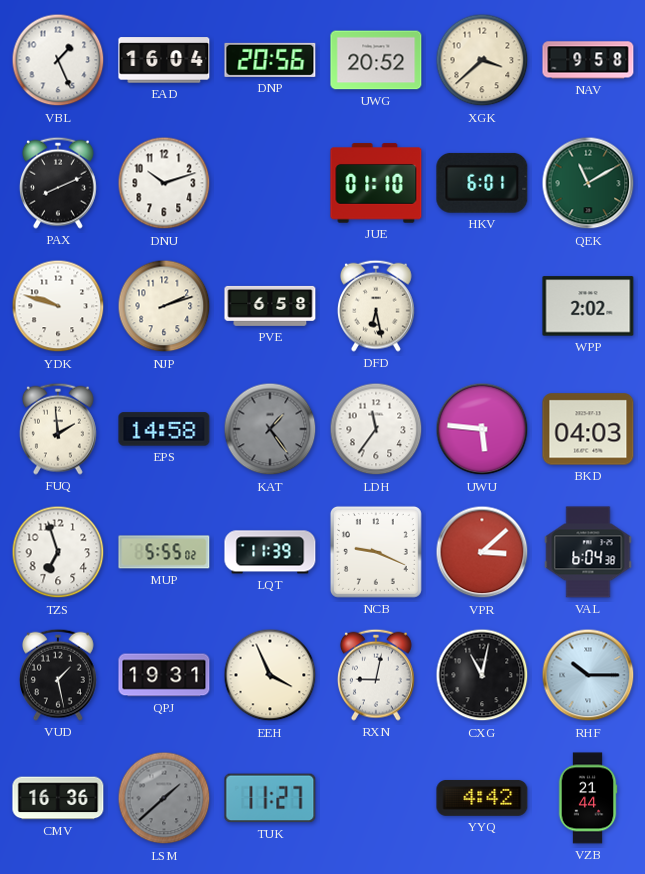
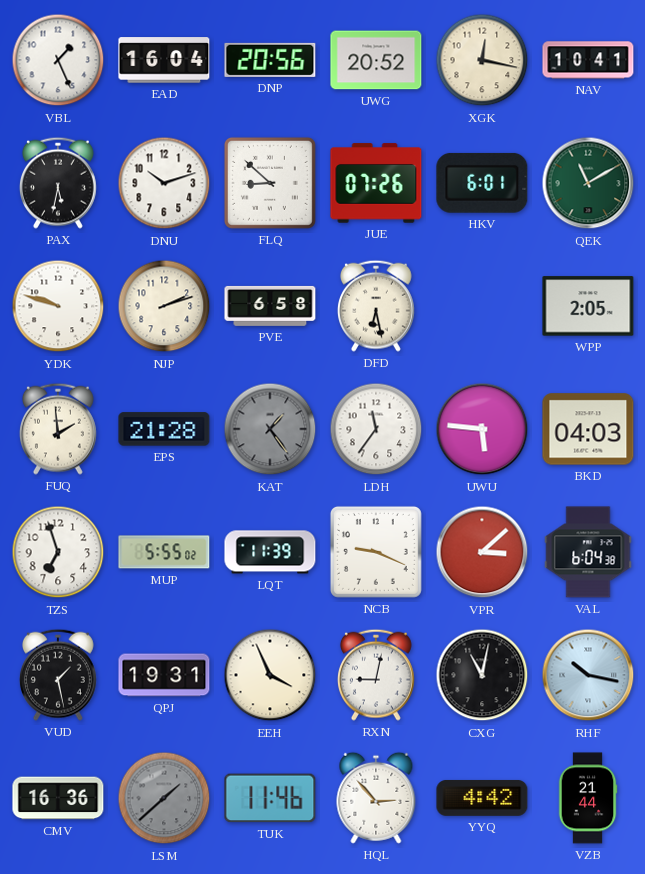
XGK: 3:38 -> 12:17 (482, 60)
NAV: 9:58 -> 10:41 (588, 60)
PAX: 8:11 -> 5:32 (58, 183)
FLQ: none -> 8:52 (270, 183)
JUE: 01:10 -> 07:26 (376, 183)
WPP: 2:02 -> 2:05 (588, 306)
EPS: 14:58 -> 21:28 (164, 429)
RHF: 10:15 -> 10:17 (588, 675)
TUK: 11:27 -> 11:46 (270, 798)
HQL: none -> 2:53 (376, 798)
